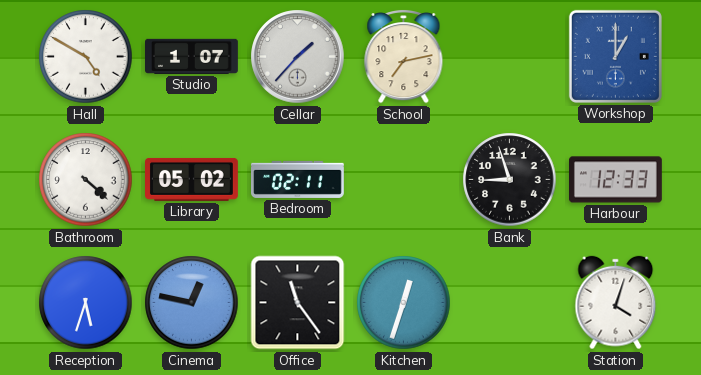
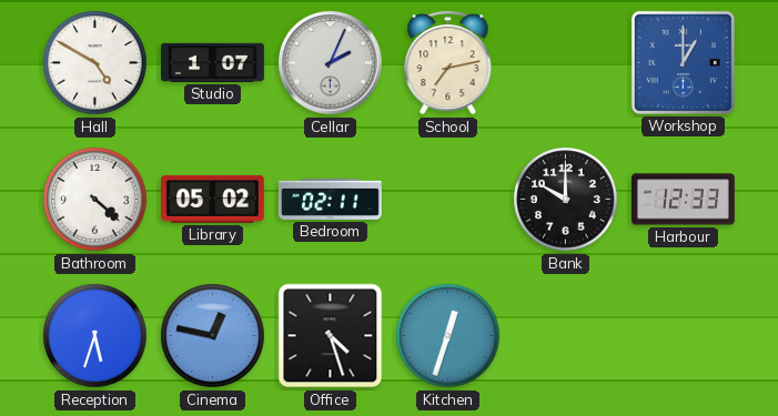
Cellar: 1:37 -> 2:04 (331, 63)
Bank: 8:57 -> 10:00 (566, 200)
Office: 11:24 -> 4:27 (331, 336)
Station: 4:03 -> none (616, 303)
